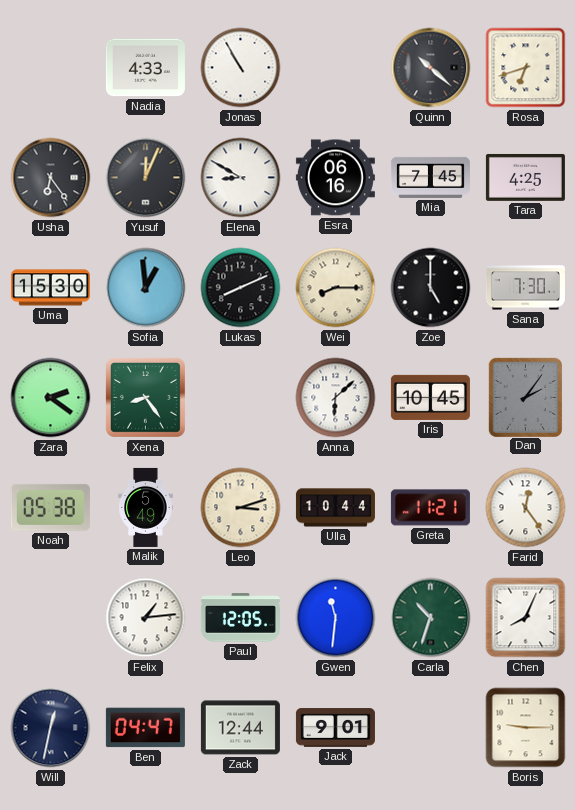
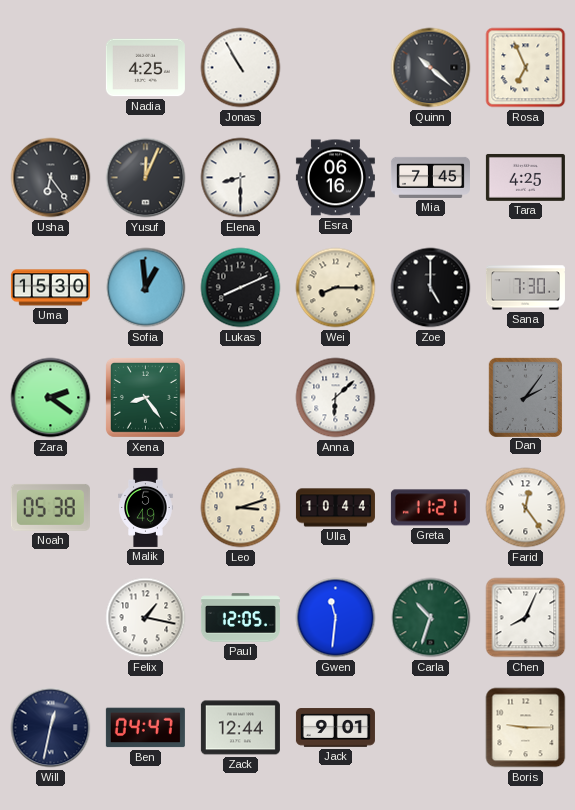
Nadia: 4:33 -> 4:25 (145, 68)
Rosa: 6:42 -> 6:56 (526, 68)
Elena: 8:50 -> 8:30 (241, 178)
Iris: 10:45 -> none (430, 397)
Felix: 1:14 -> 1:17 (146, 618)
